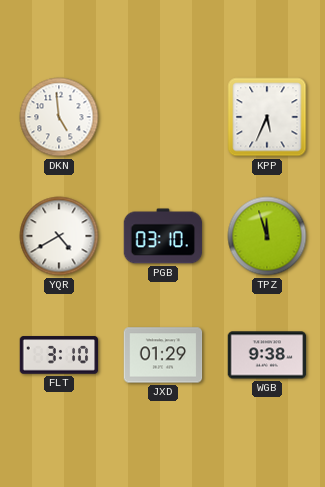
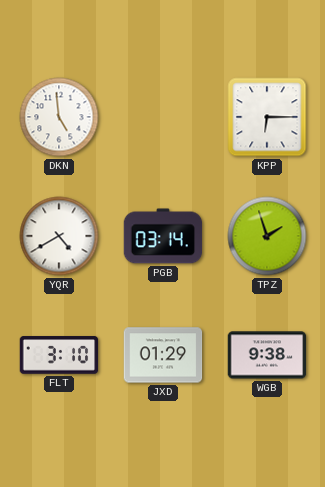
KPP: 5:34 -> 6:15 (267, 117)
PGB: 03:10 -> 03:14 (163, 236)
TPZ: 11:57 -> 1:57 (267, 236)
